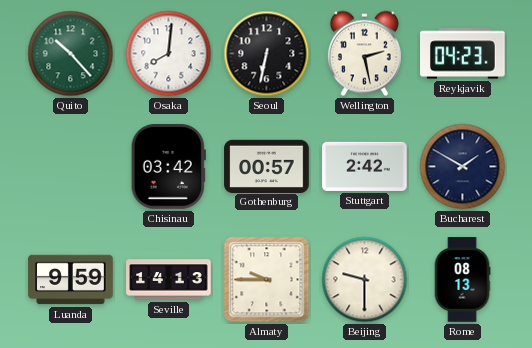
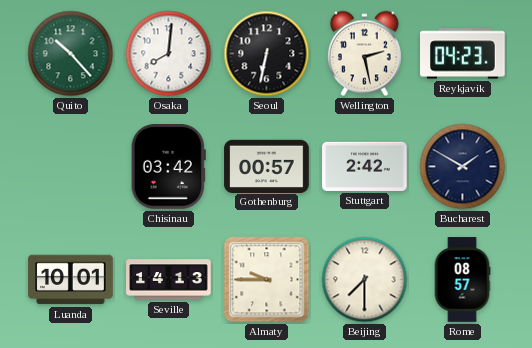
Luanda: 9:59 -> 10:01 (71, 280)
Beijing: 9:30 -> 7:30 (365, 280)
Rome: 08:13 -> 08:57 (462, 280)
